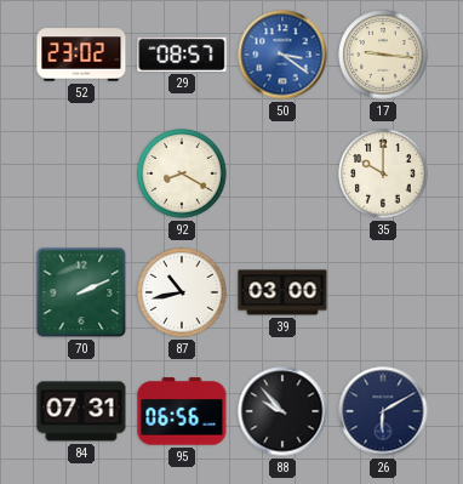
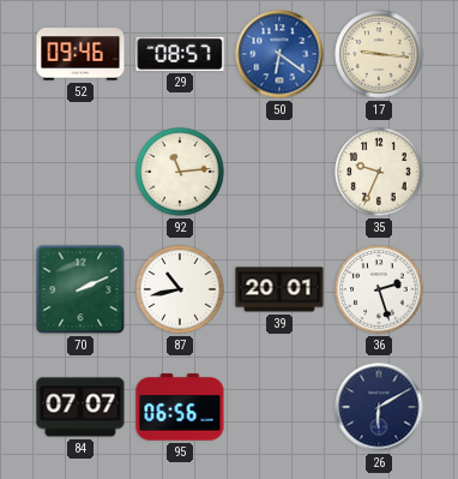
52: 23:02 -> 09:46 (80, 54)
50: 3:21 -> 6:21 (279, 54)
92: 8:20 -> 11:14 (180, 172)
35: 10:00 -> 9:34 (379, 172)
39: 03:00 -> 20:01 (279, 289)
36: none -> 2:27 (379, 289)
84: 07:31 -> 07:07 (80, 407)
88: 9:53 -> none (282, 411)
